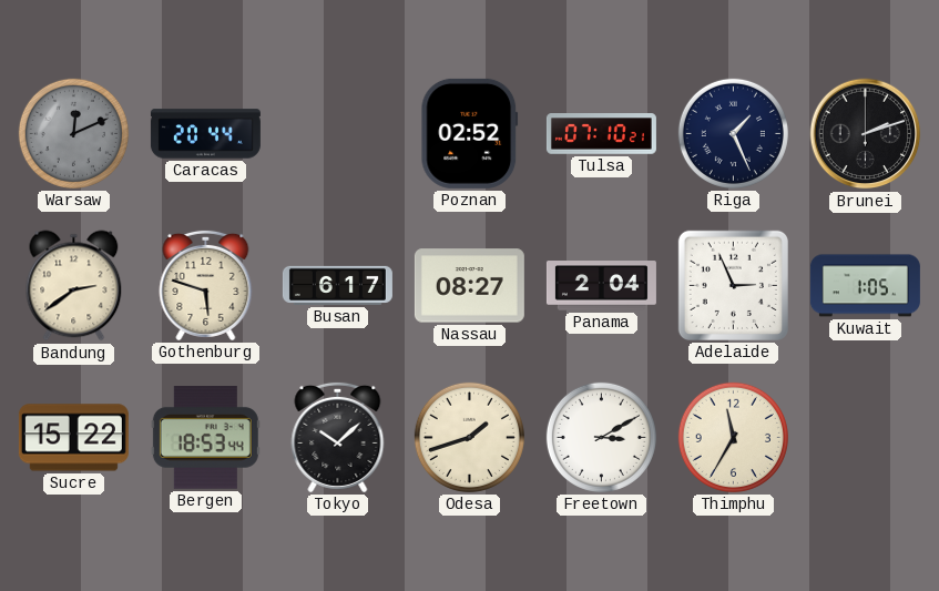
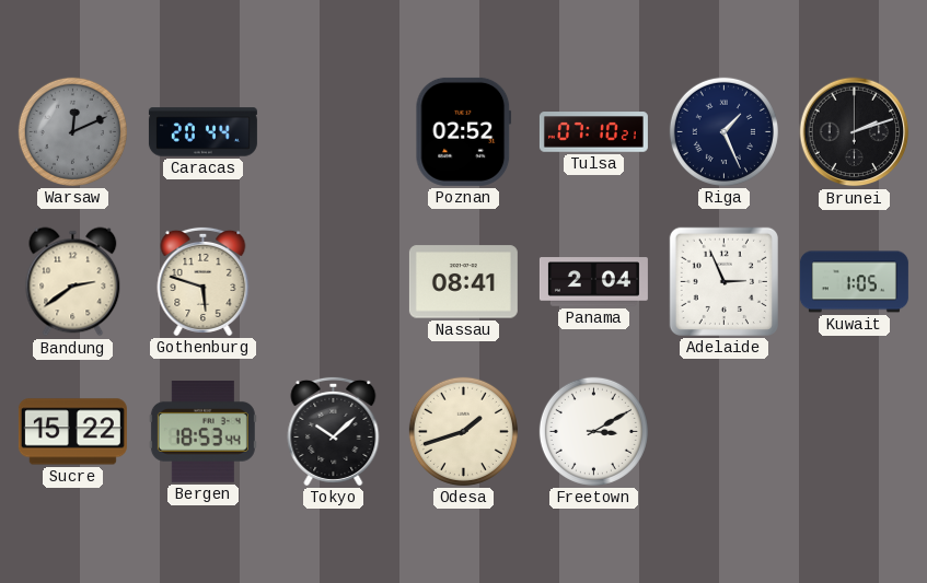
Busan: 6:17 -> none (337, 285)
Nassau: 08:27 -> 08:41 (463, 282)
Thimphu: 11:35 -> none (733, 437)
